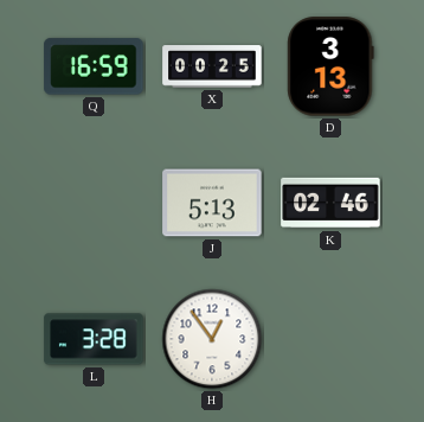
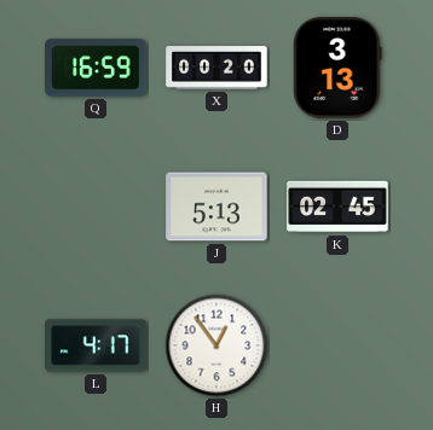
X: 00:25 -> 00:20 (217, 68)
K: 02:46 -> 02:45 (337, 207)
L: 3:28 -> 4:17 (96, 345)
